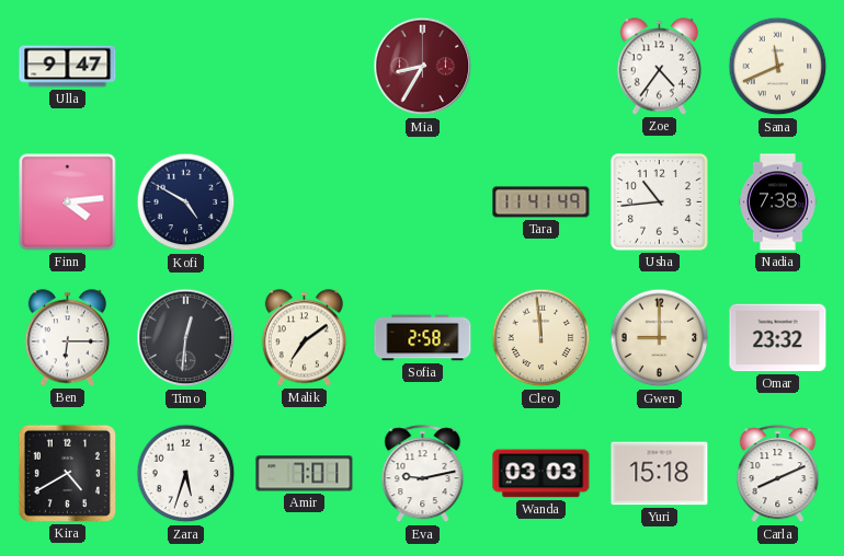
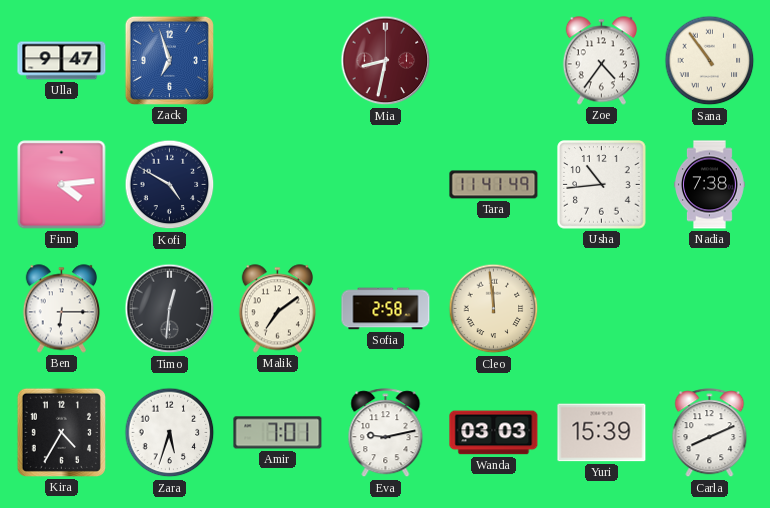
Zack: none -> 6:57 (169, 60)
Mia: 8:35 -> 8:32 (386, 61)
Sana: 11:41 -> 10:54 (710, 61)
Gwen: 9:00 -> none (660, 338)
Omar: 23:32 -> none (778, 338)
Kira: 4:40 -> 4:35 (61, 432)
Yuri: 15:18 -> 15:39 (602, 433)
